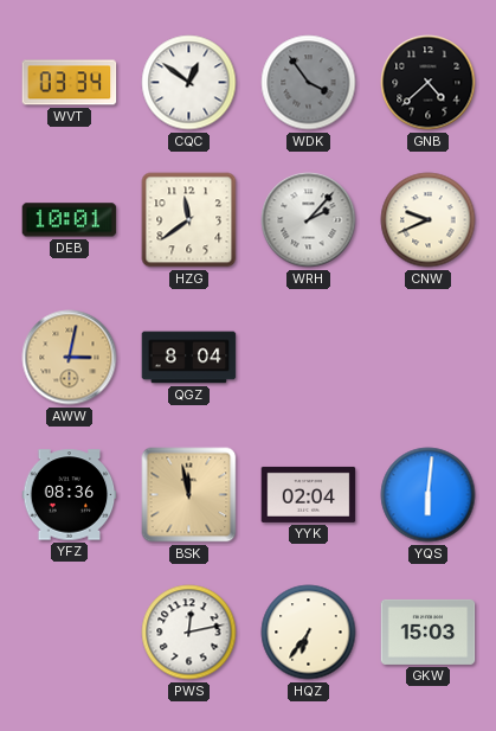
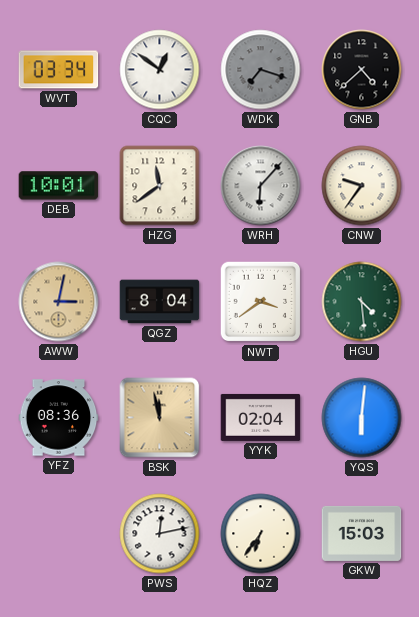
WDK: 3:54 -> 7:18 (261, 70)
WRH: 2:07 -> 6:07 (261, 186)
CNW: 9:41 -> 9:36 (362, 186)
NWT: none -> 3:39 (261, 302)
HGU: none -> 4:29 (362, 302)
